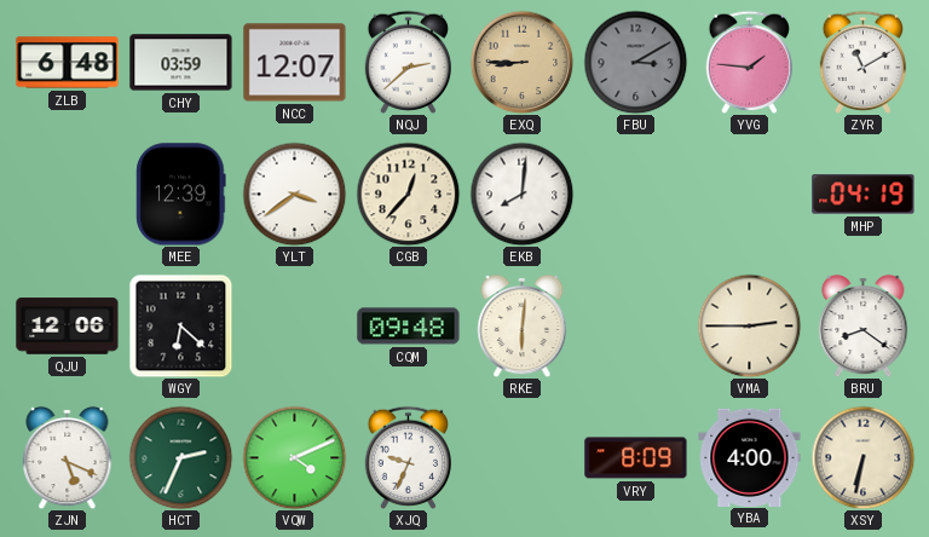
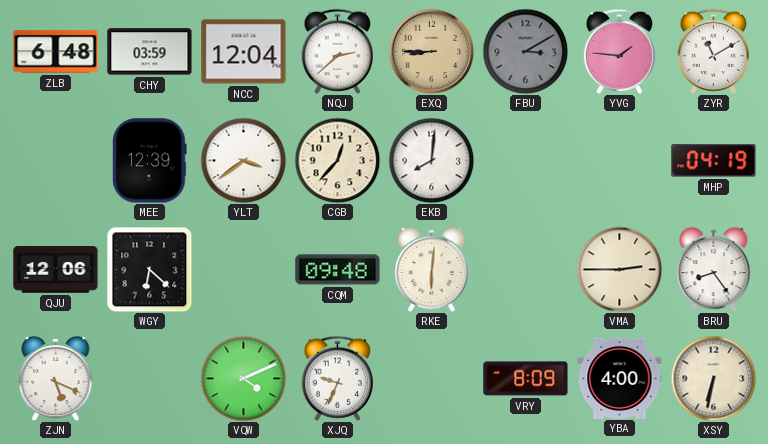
NCC: 12:07 -> 12:04 (244, 52)
BRU: 8:21 -> 8:24 (714, 269)
HCT: 2:34 -> none (180, 457)
